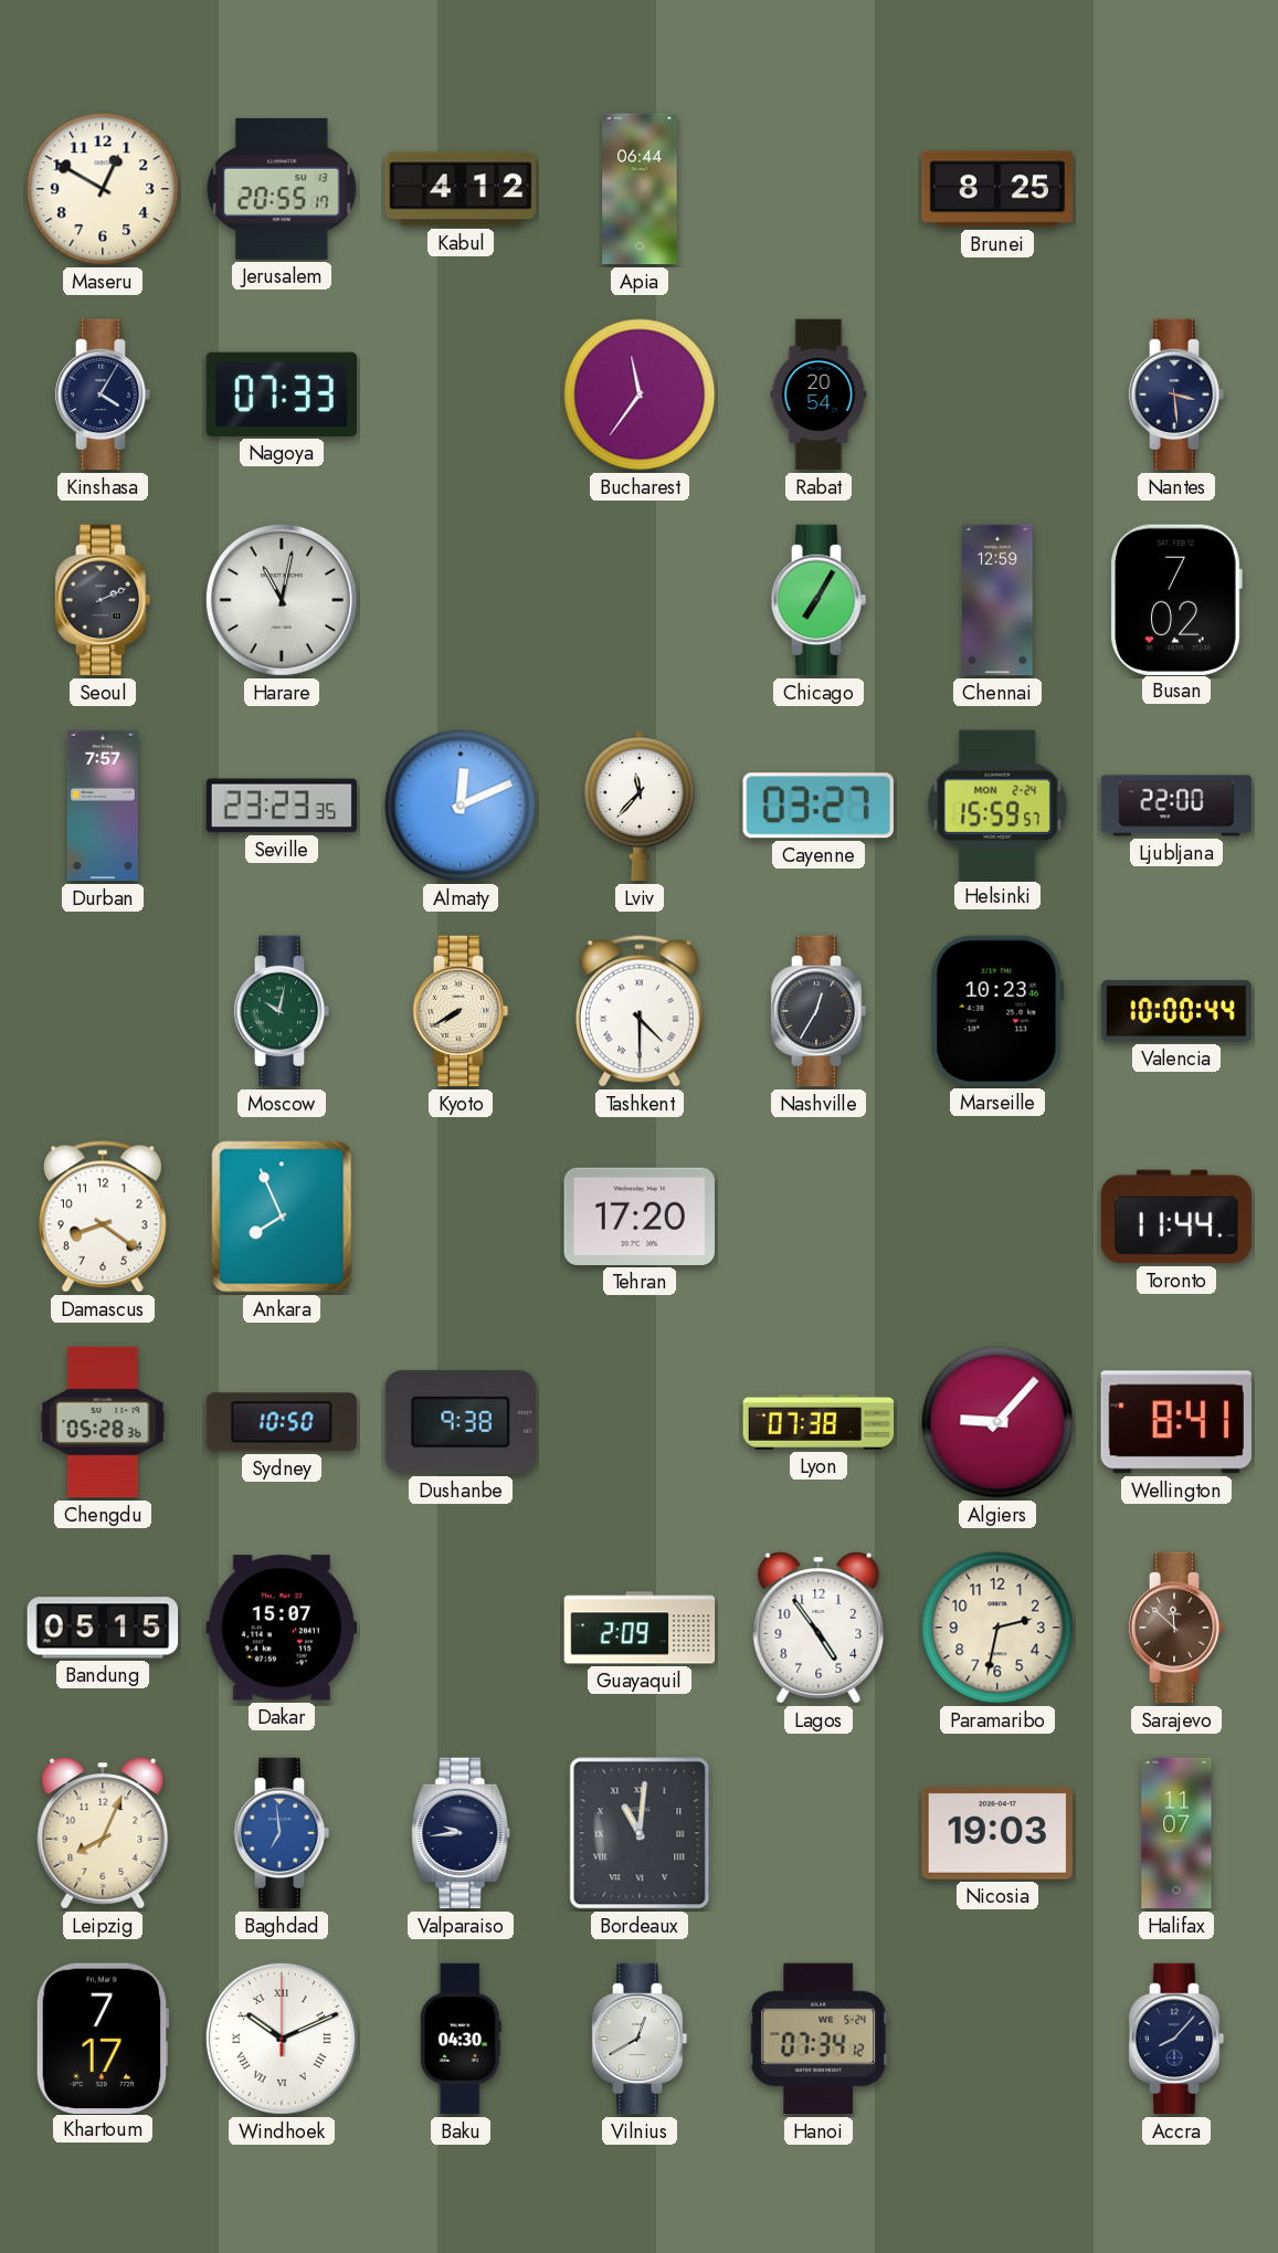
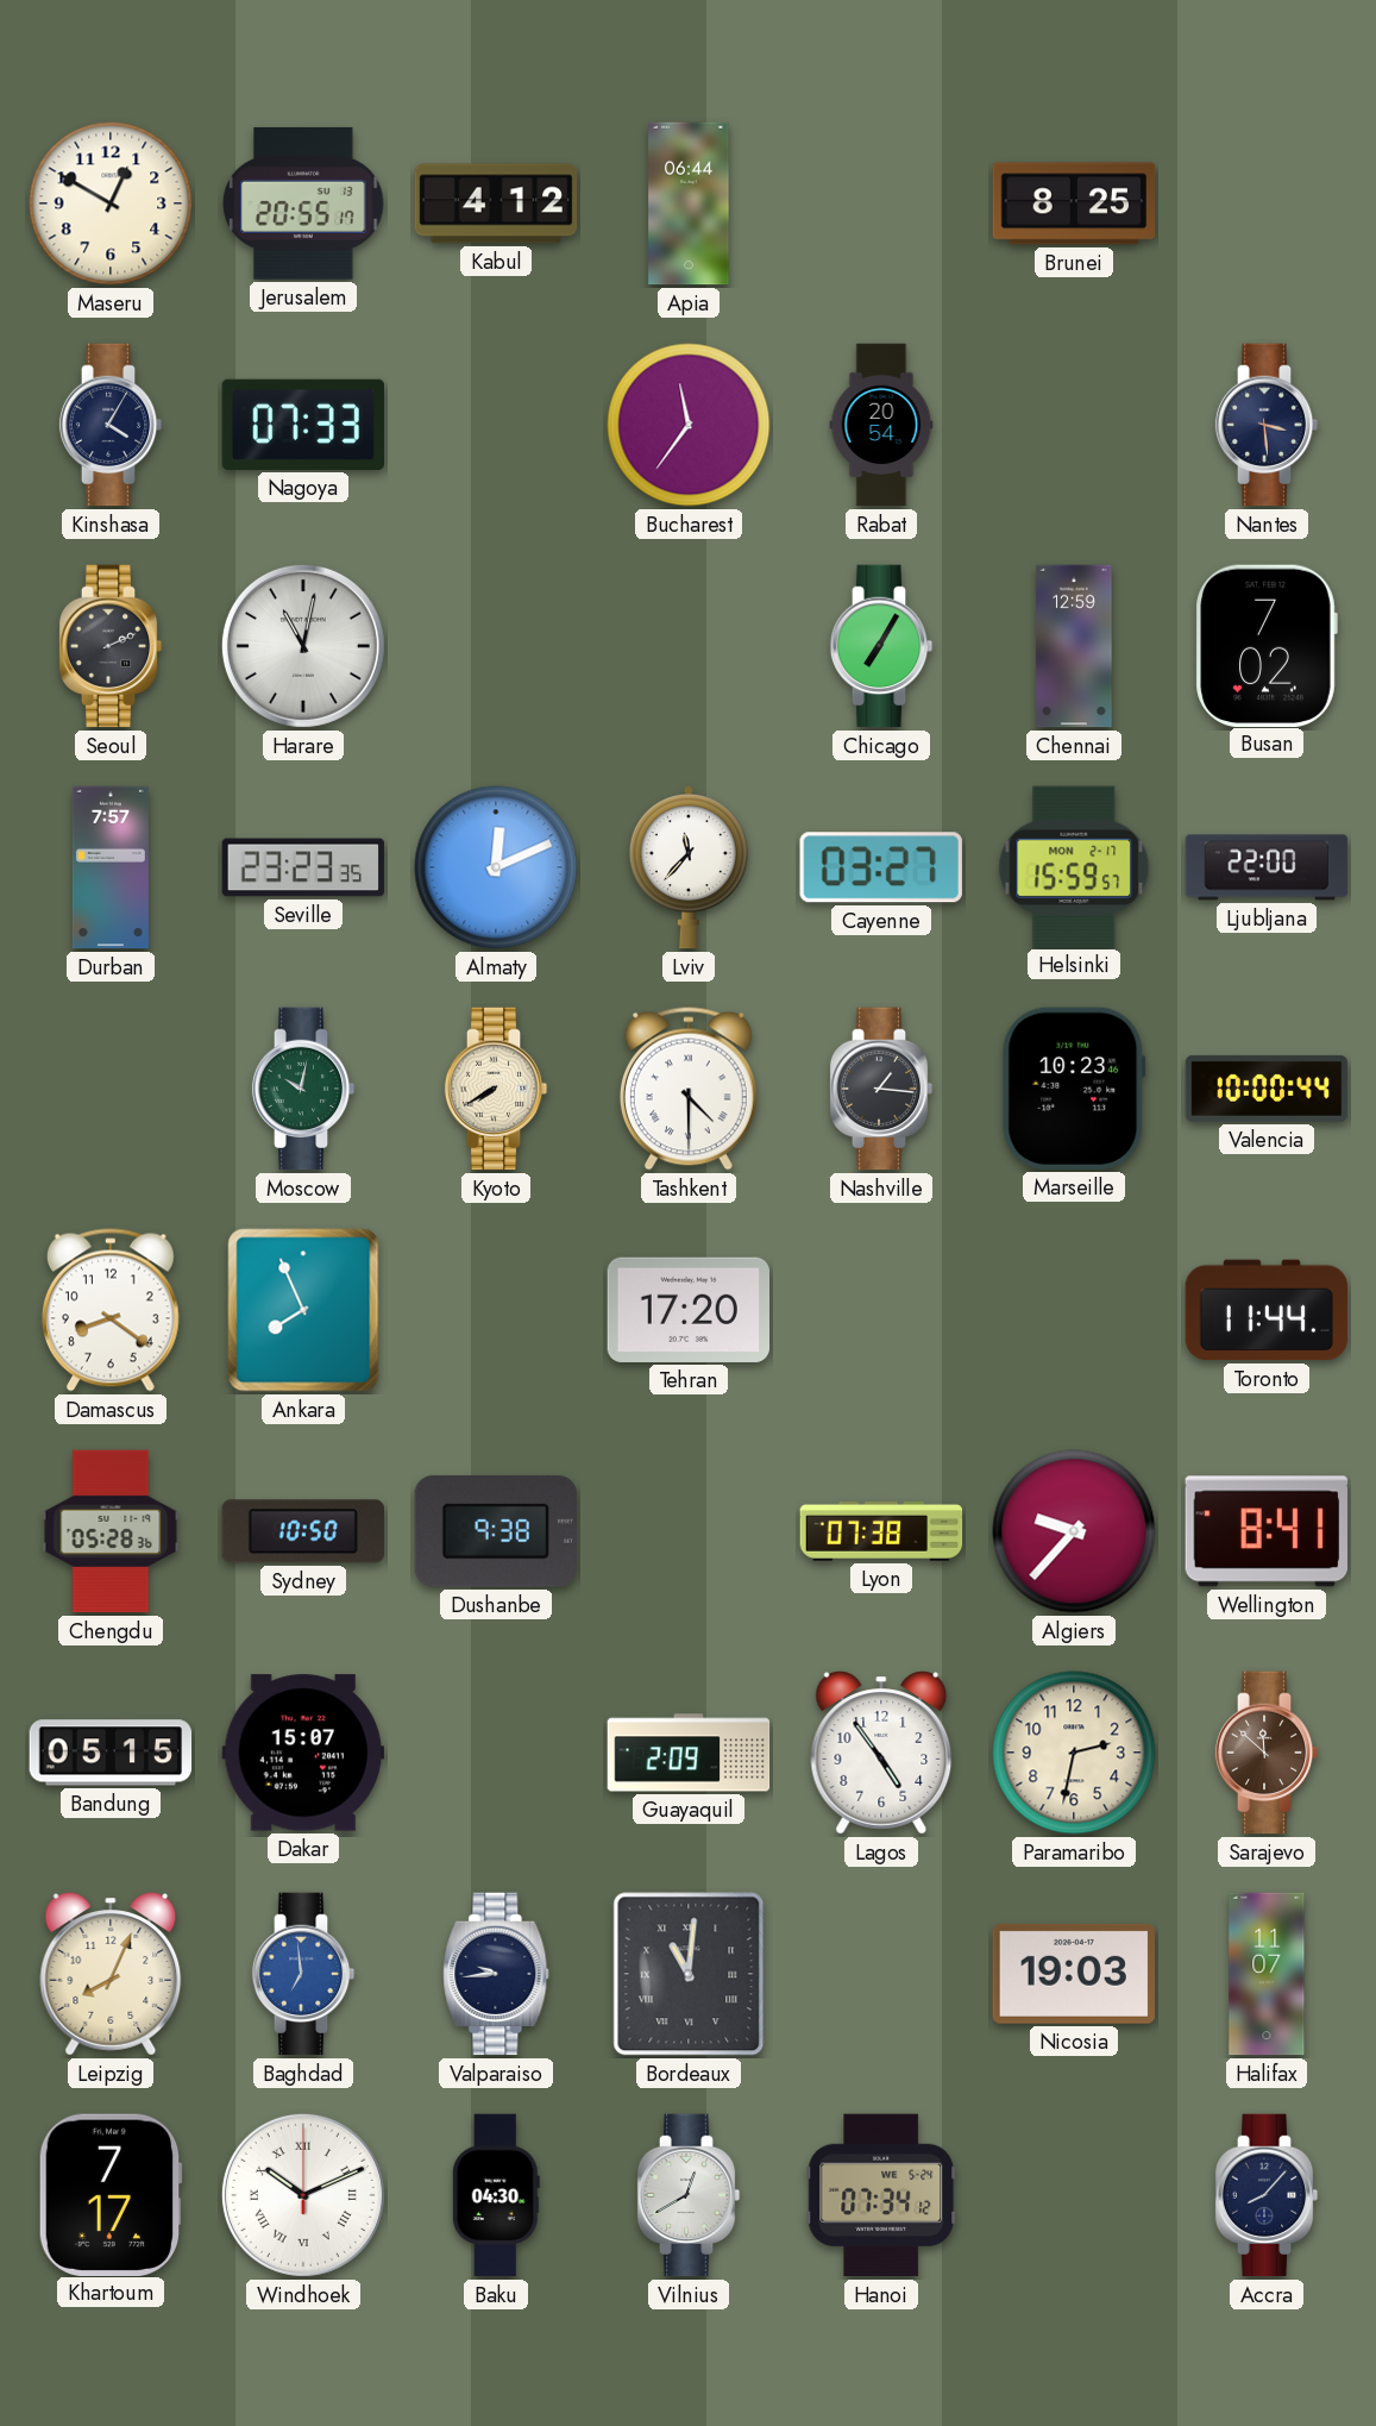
Helsinki date: MON 2-24 -> MON 2-17 (1074, 866)
Nashville: 12:35 -> 1:16 (881, 1089)
Algiers: 9:07 -> 9:37 (1074, 1531)
